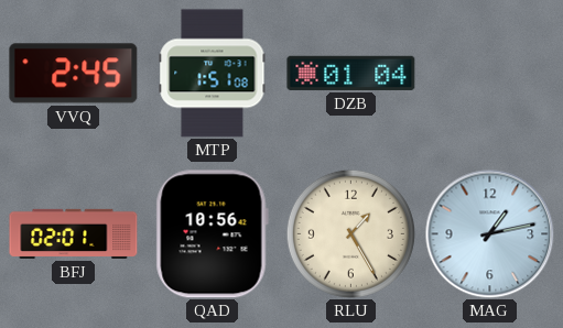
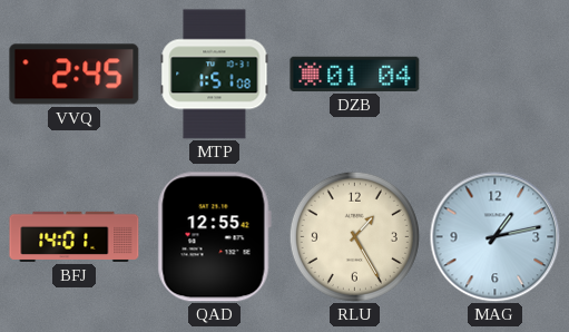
BFJ: 02:01 -> 14:01 (75, 236)
QAD: 10:56 -> 12:55 (214, 237)
